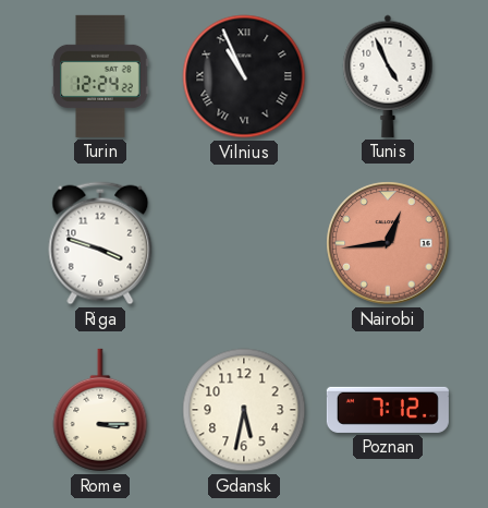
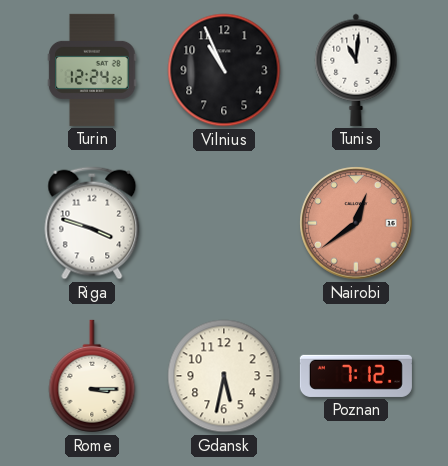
Vilnius numerals: Roman -> Arabic (224, 70)
Tunis: 4:56 -> 11:01 (356, 70)
Nairobi: 12:44 -> 12:39 (356, 223)
